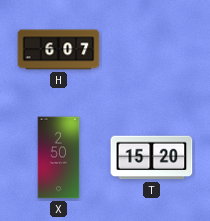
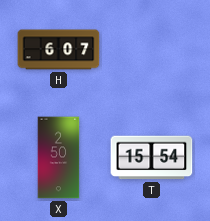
T: 15:20 -> 15:54 (152, 158)
